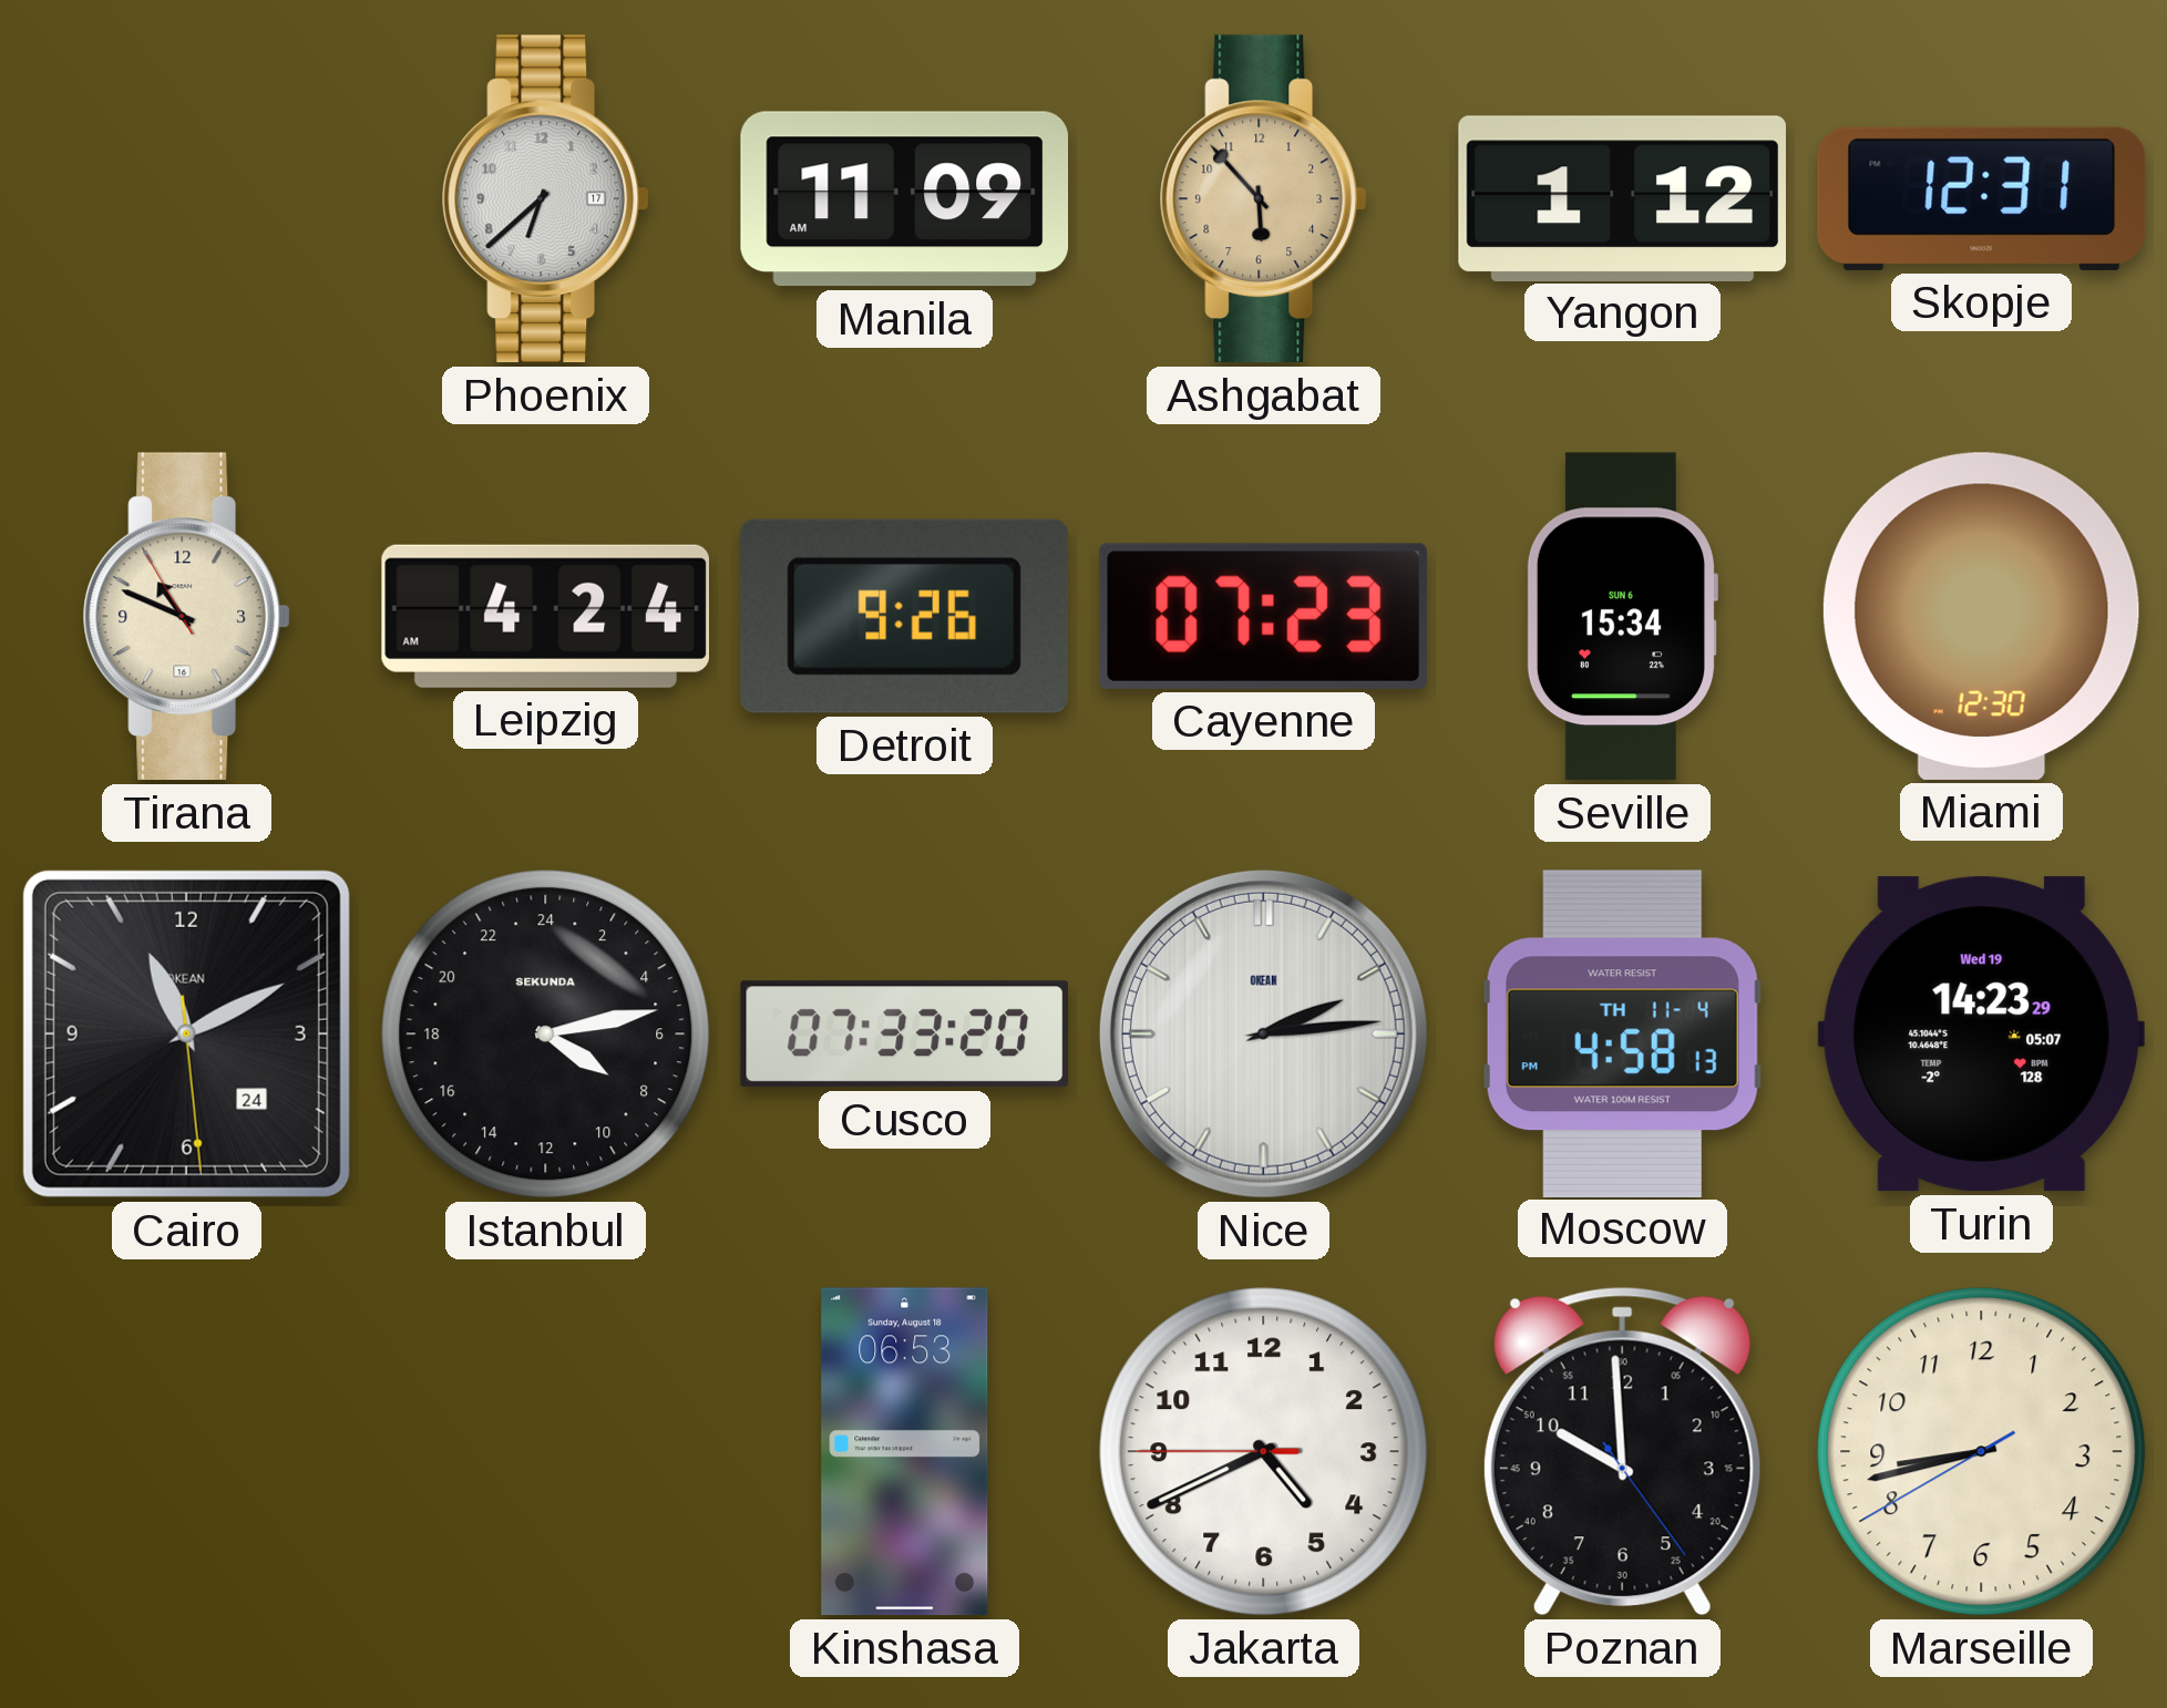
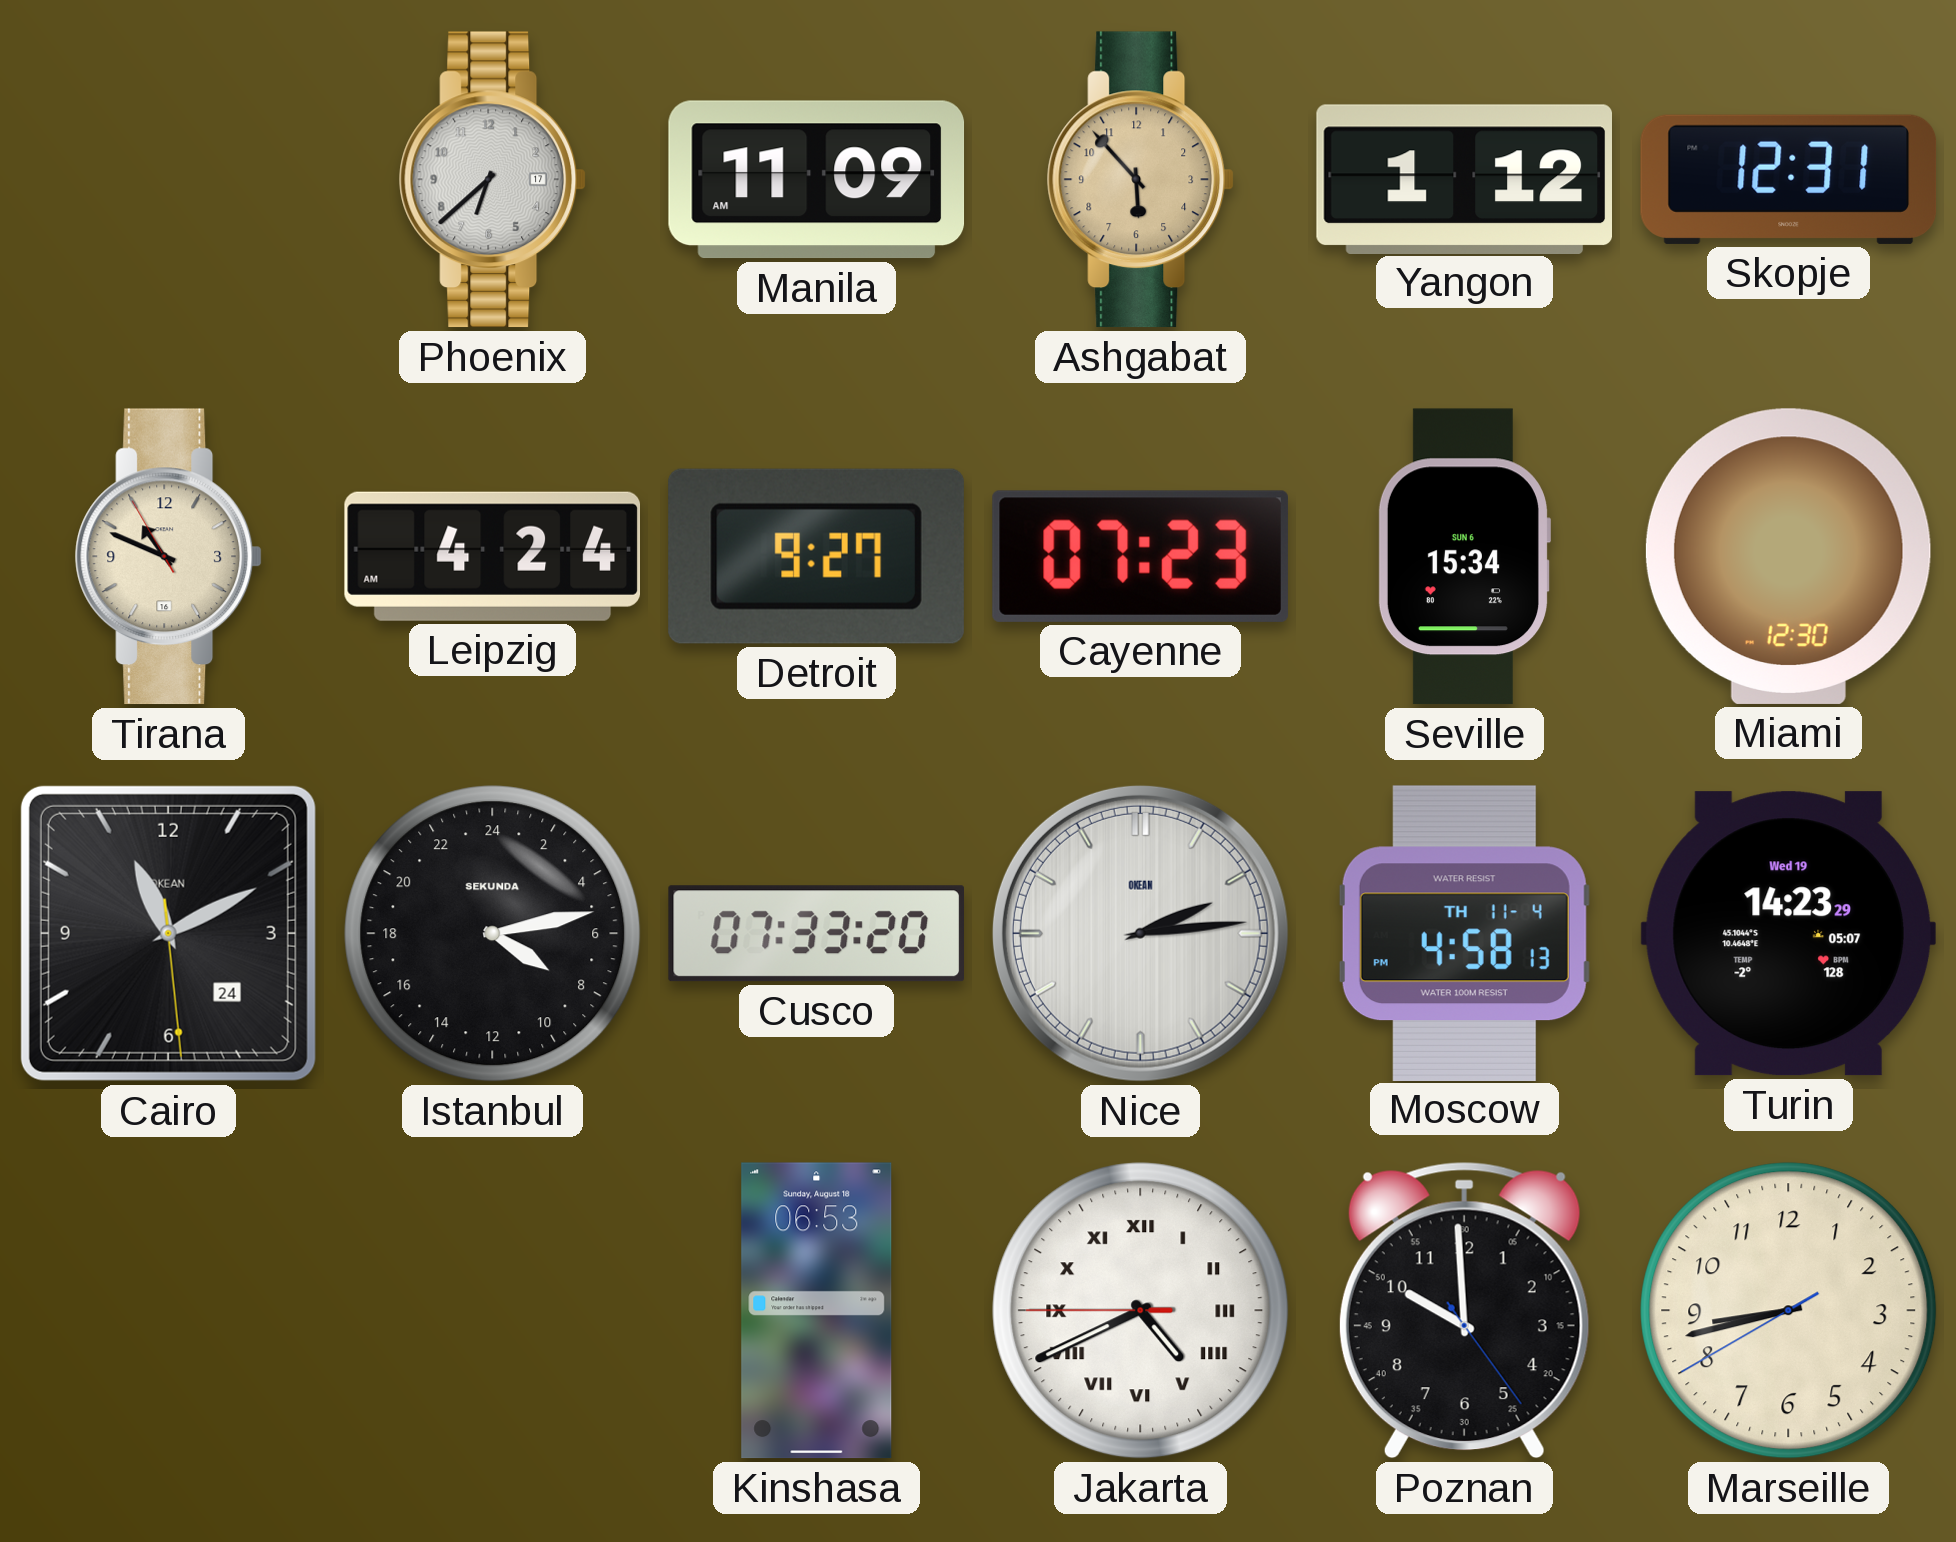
Detroit: 9:26 -> 9:27 (816, 556)
Jakarta numerals: Arabic -> Roman (1141, 1311)
